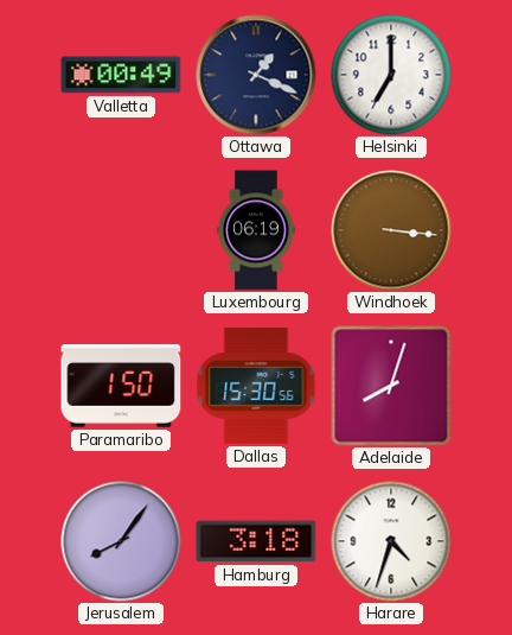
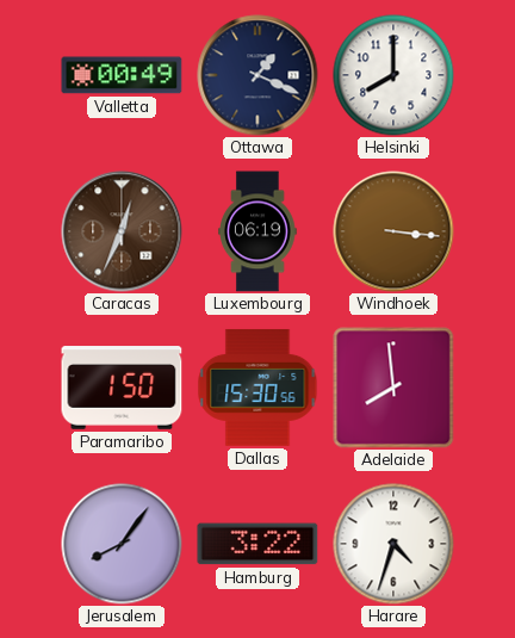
Helsinki: 7:00 -> 8:00 (393, 75)
Caracas: none -> 12:34 (122, 231)
Adelaide: 8:03 -> 7:59 (393, 388)
Hamburg: 3:18 -> 3:22 (257, 544)
